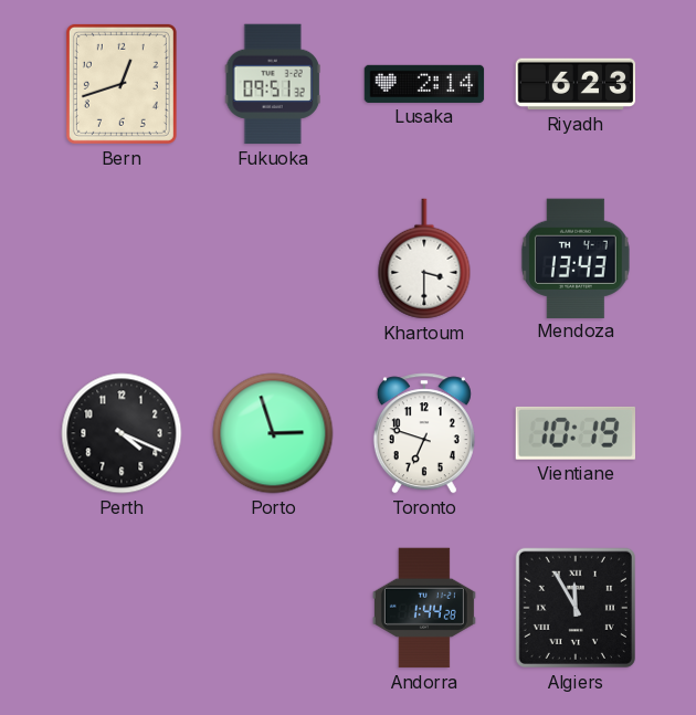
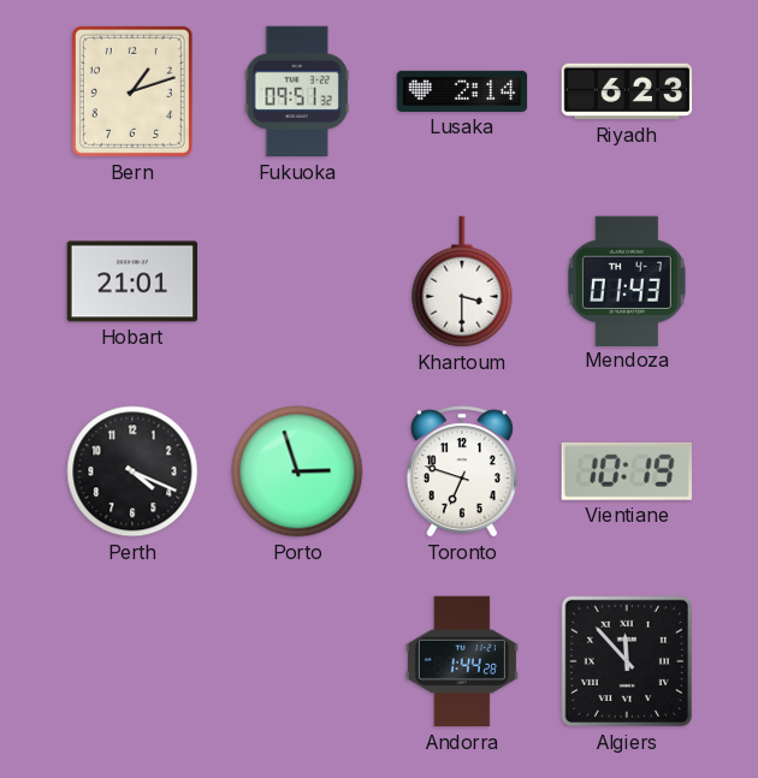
Bern: 12:42 -> 1:12 (132, 91)
Hobart: none -> 21:01 (132, 281)
Mendoza: 13:43 -> 01:43 (627, 280)
Algiers: 11:55 -> 11:53 (627, 661)
